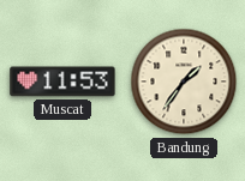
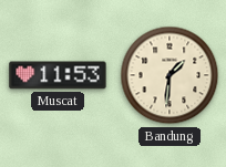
Bandung: 1:36 -> 1:31 (169, 75)
